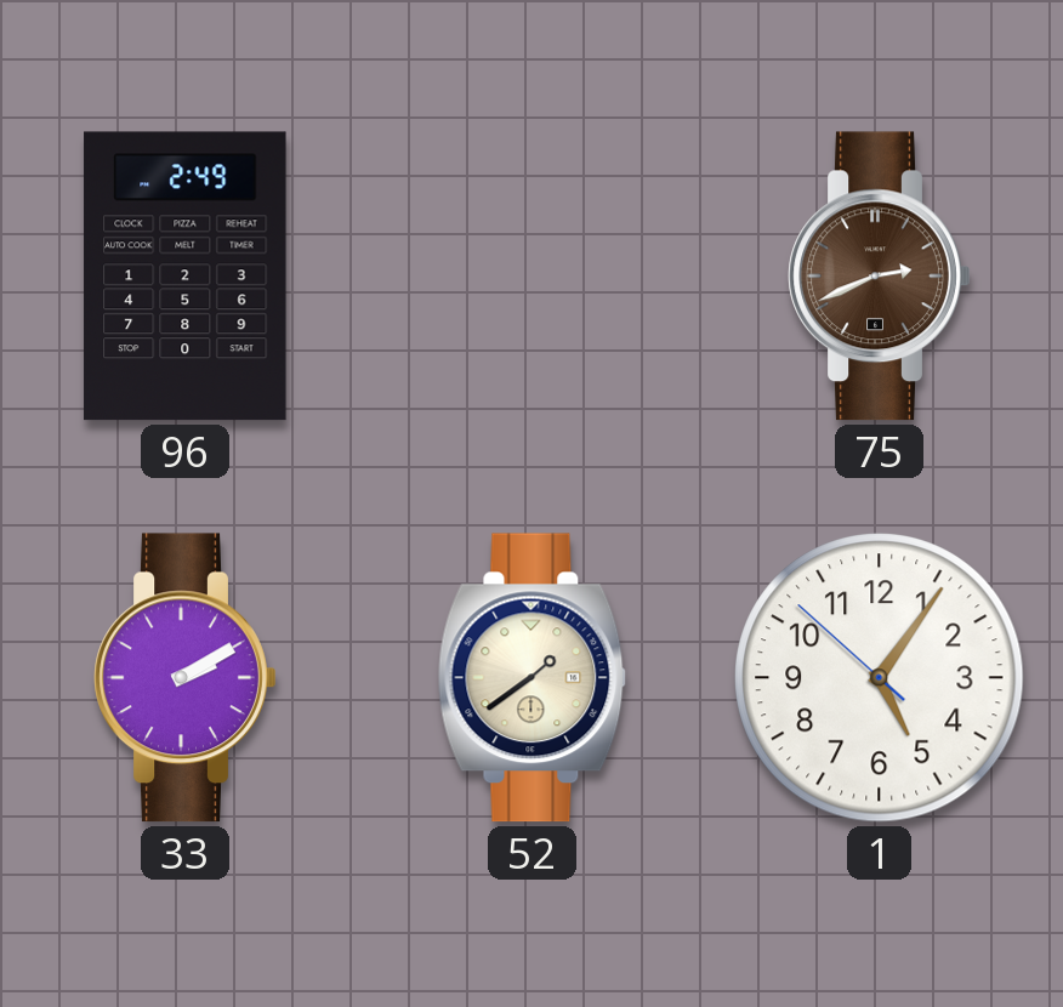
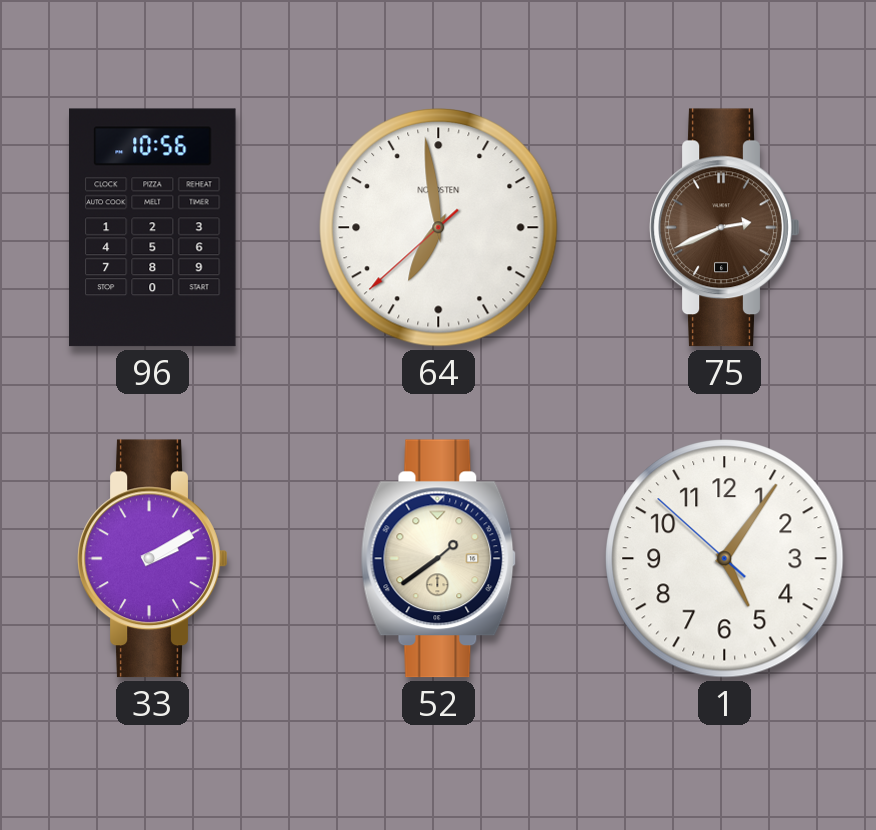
96: 2:49 -> 10:56 (153, 228)
64: none -> 6:58 (439, 228)
